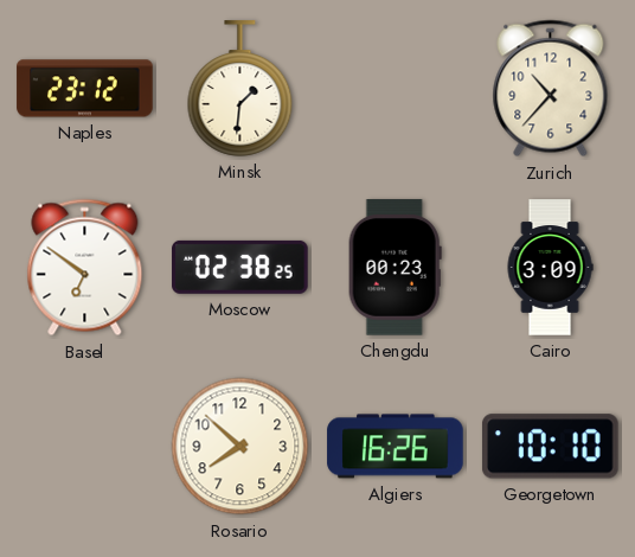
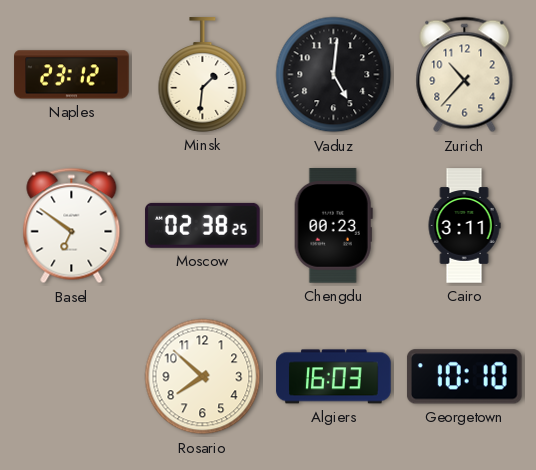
Vaduz: none -> 5:01 (334, 75)
Cairo: 3:09 -> 3:11 (464, 226)
Algiers: 16:26 -> 16:03 (334, 377)
